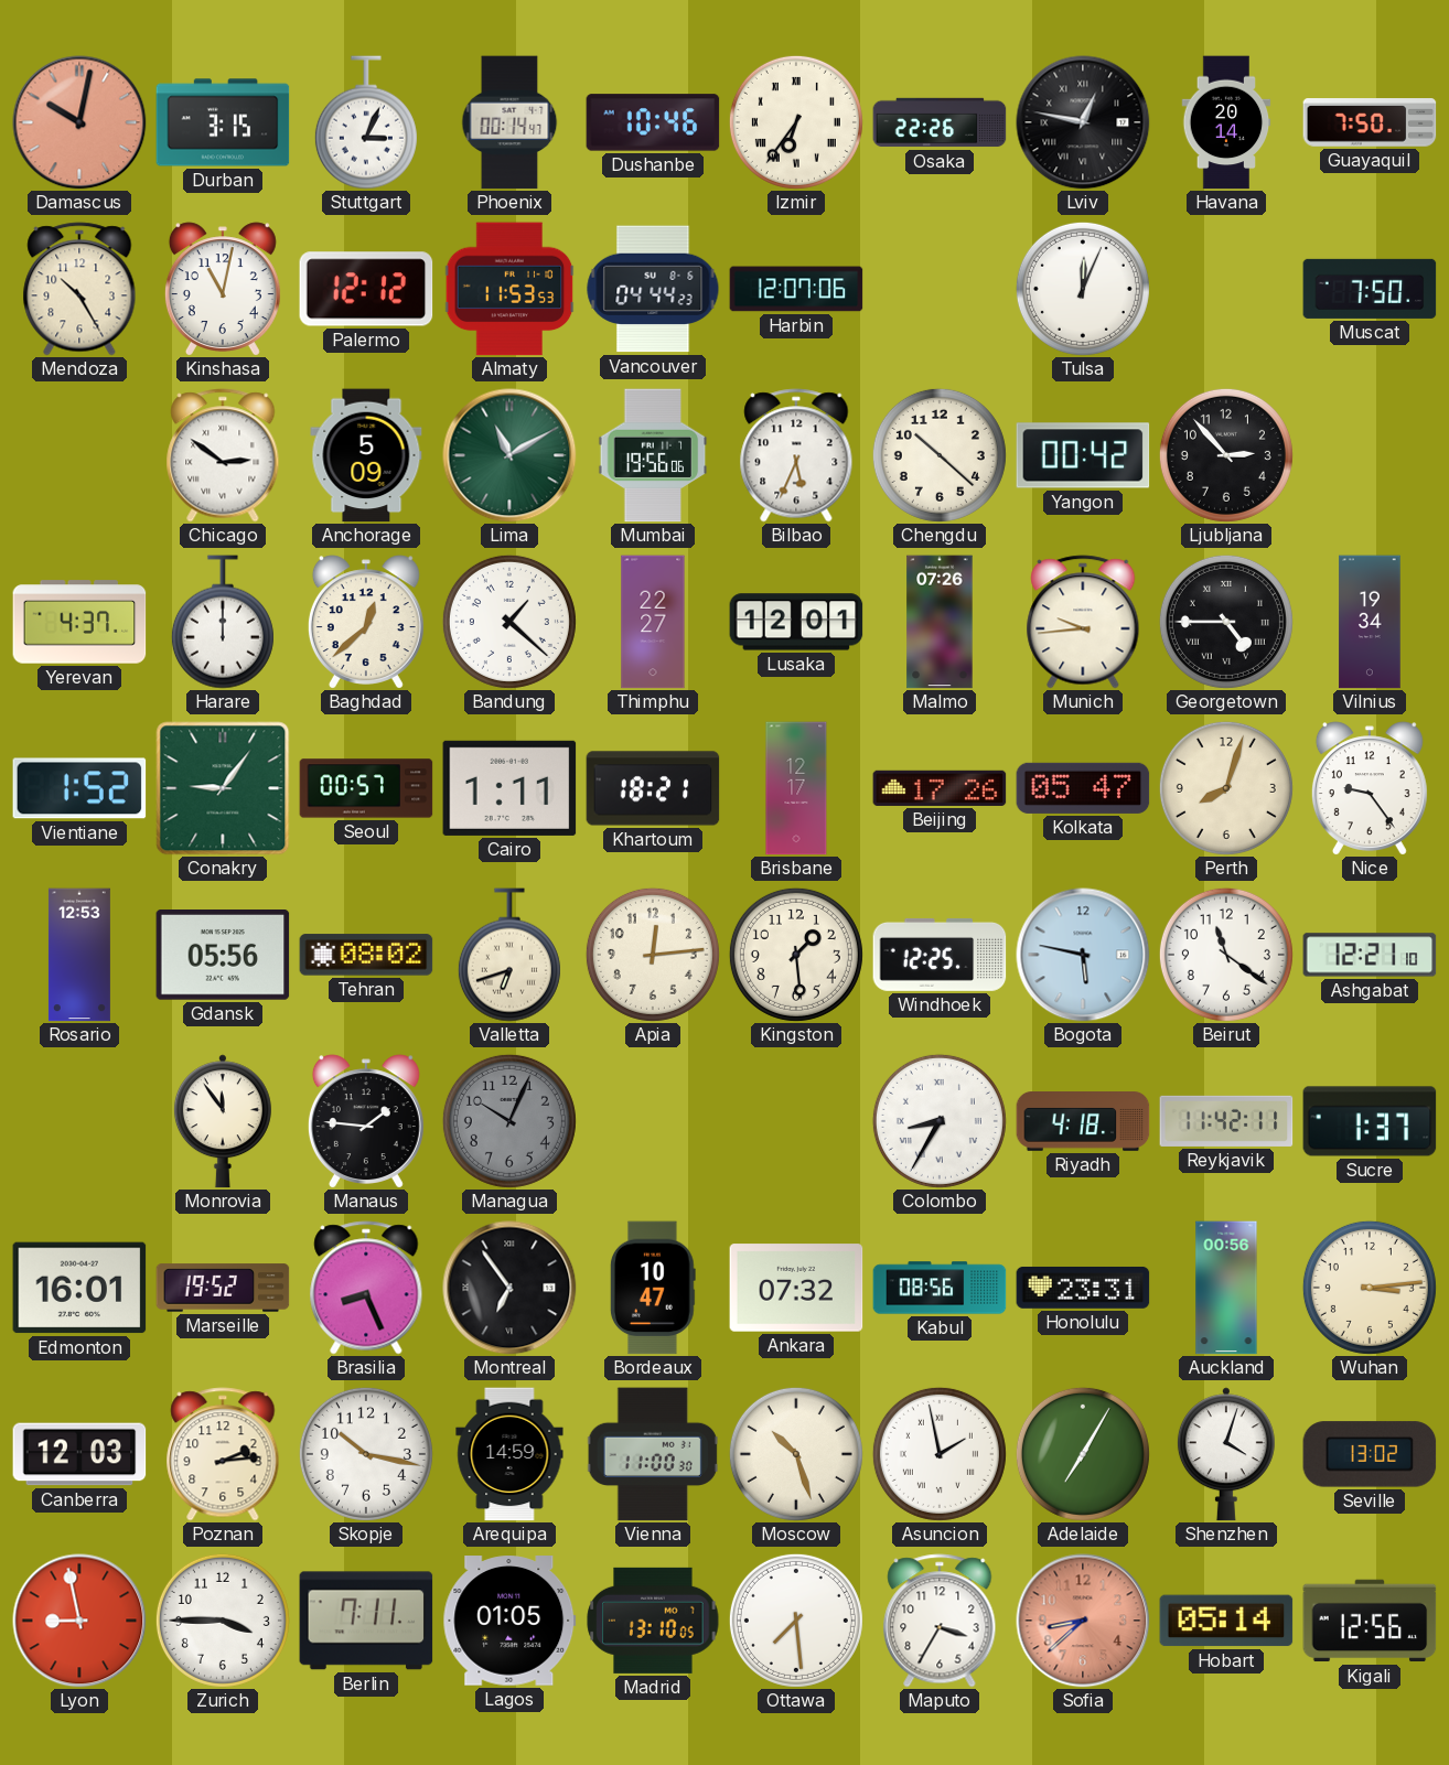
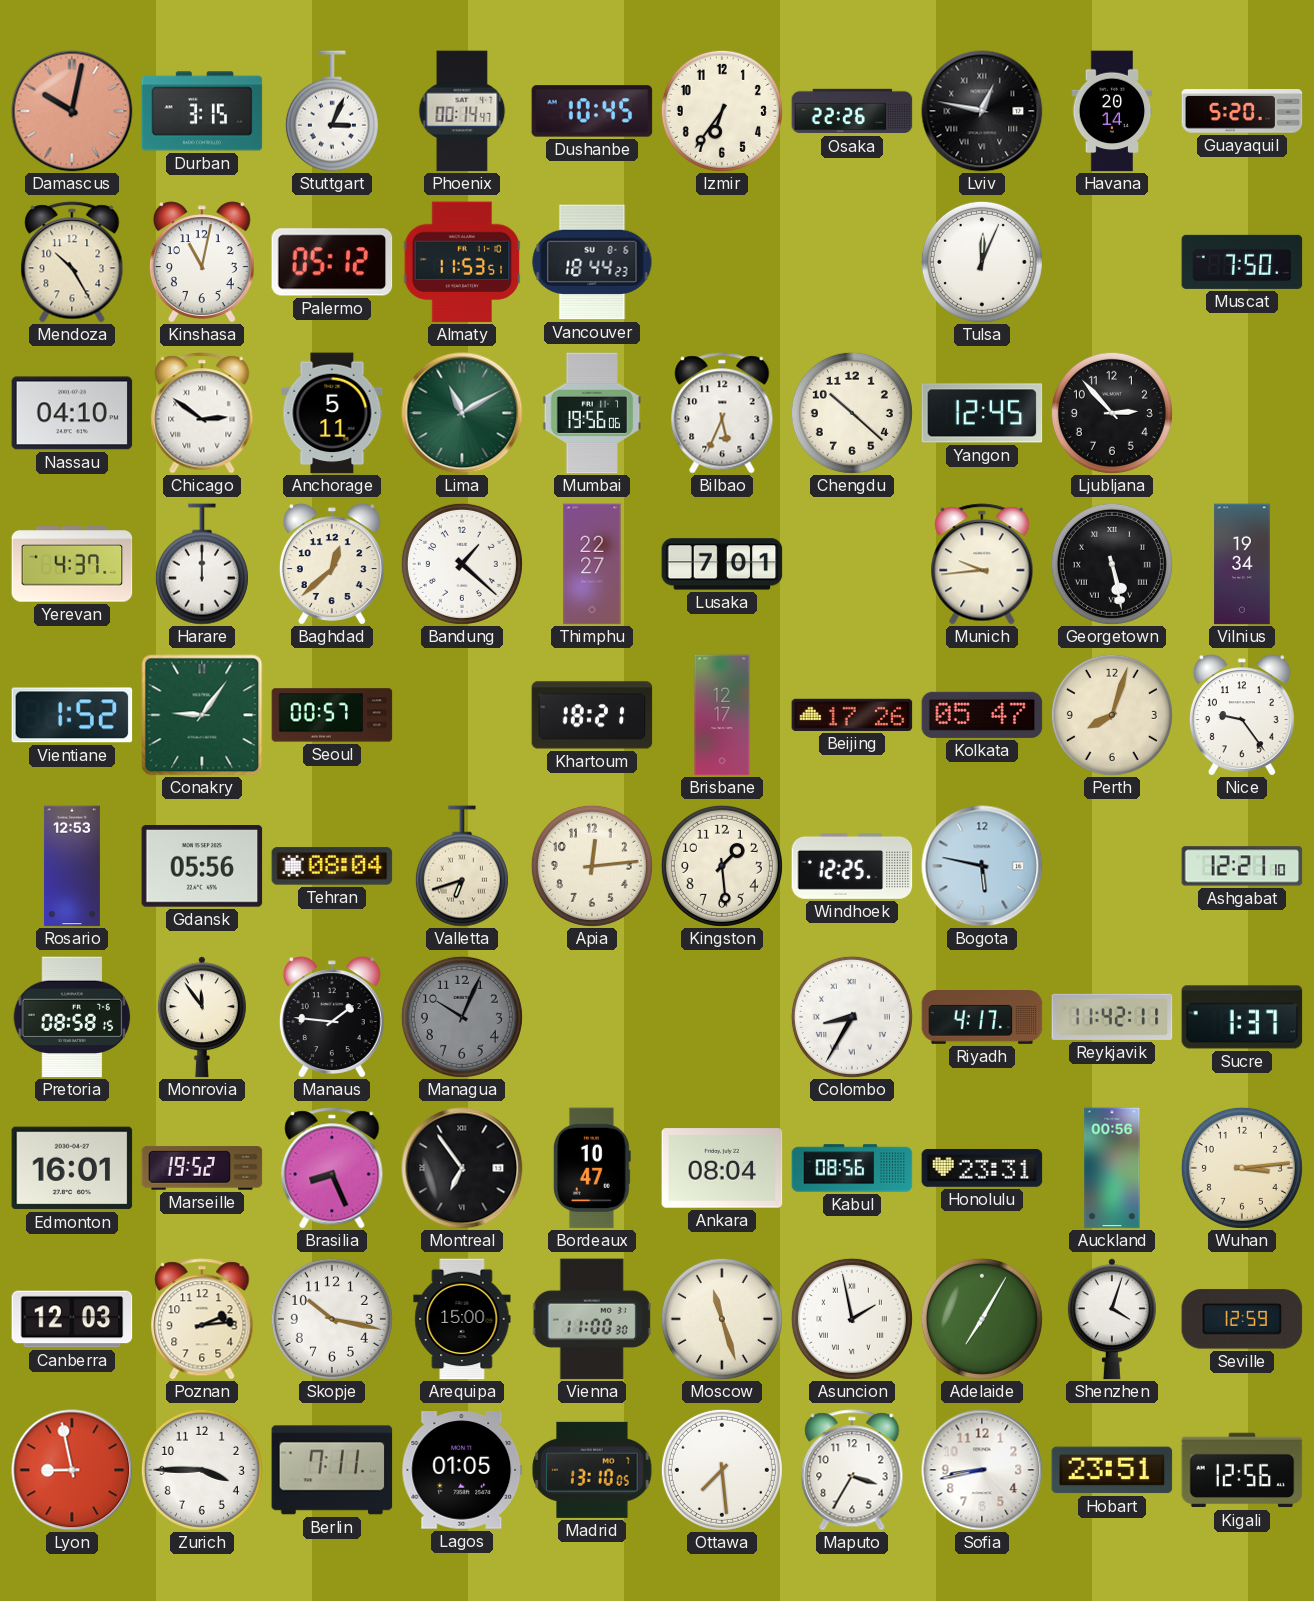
Dushanbe: 10:46 -> 10:45 (592, 111)
Izmir numerals: Roman -> Arabic (722, 111)
Guayaquil: 7:50 -> 5:20 (1242, 111)
Palermo: 12:12 -> 05:12 (332, 262)
Almaty: 11:53:53 -> 11:53:51 (462, 262)
Vancouver: 04:44 -> 18:44 (592, 262)
Harbin: 12:07 -> none (796, 289)
Nassau: none -> 04:10 (72, 413)
Anchorage: 5:09 -> 5:11 (332, 413)
Yangon: 00:42 -> 12:45 (982, 413)
Lusaka: 12:01 -> 7:01 (722, 564)
Malmo: 07:26 -> none (940, 622)
Georgetown: 4:45 -> 5:28 (1112, 564)
Cairo: 1:11 -> none (509, 788)
Tehran: 08:02 -> 08:04 (332, 866)
Beirut: 11:21 -> none (1226, 955)
Pretoria: none -> 08:58 (72, 1017)
Riyadh: 4:18 -> 4:17 (982, 1018)
Ankara: 07:32 -> 08:04 (722, 1168)
Arequipa: 14:59 -> 15:00 (462, 1319)
Moscow: 10:27 -> 11:27 (722, 1319)
Seville: 13:02 -> 12:59 (1242, 1319)
Sofia: 8:38 -> 8:43 (982, 1470)
Sofia dial: salmon -> white (982, 1470)
Hobart: 05:14 -> 23:51 (1112, 1470)
